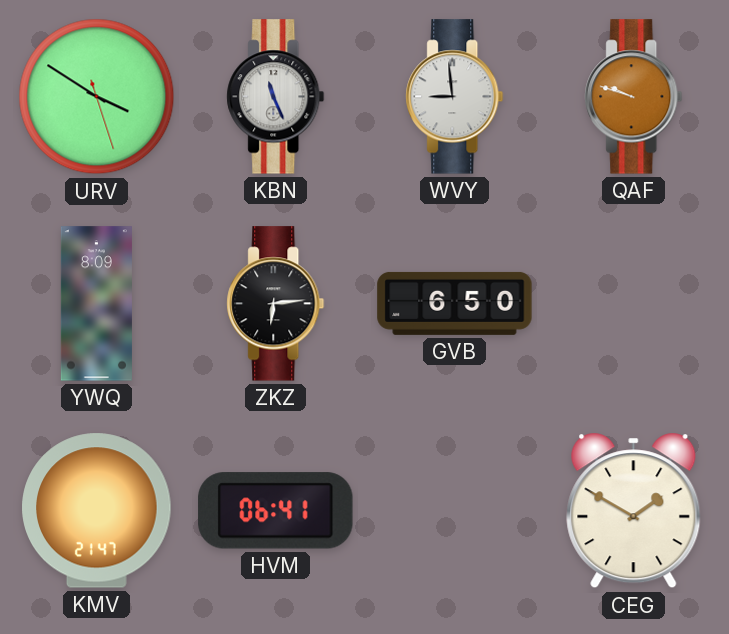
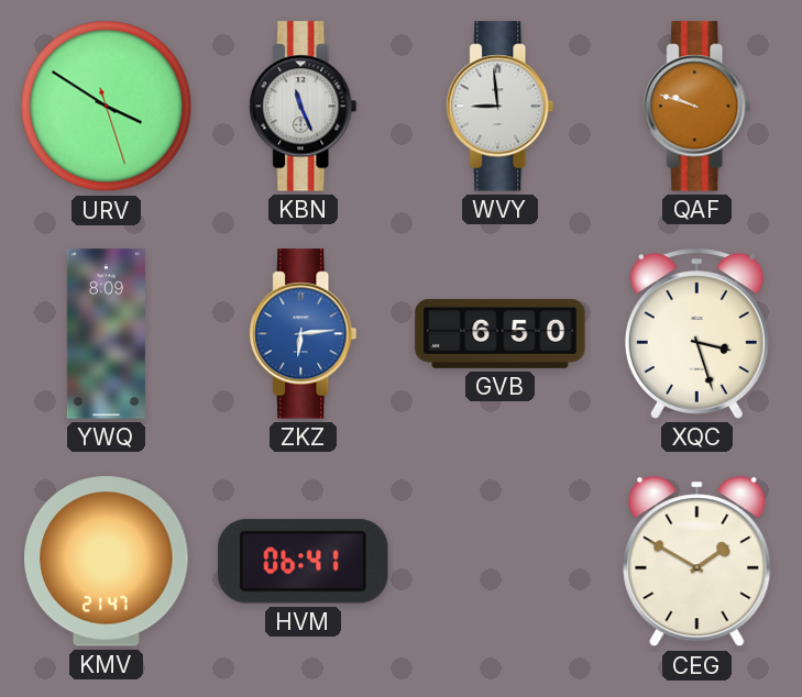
ZKZ dial: black -> blue (304, 334)
XQC: none -> 3:27 (696, 334)
